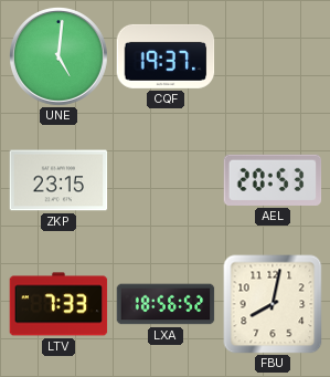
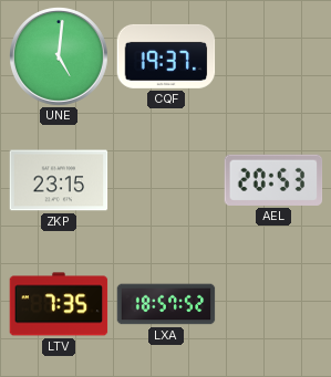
LTV: 7:33 -> 7:35 (59, 304)
LXA: 18:56 -> 18:57 (166, 304)
FBU: 8:02 -> none (273, 304)
